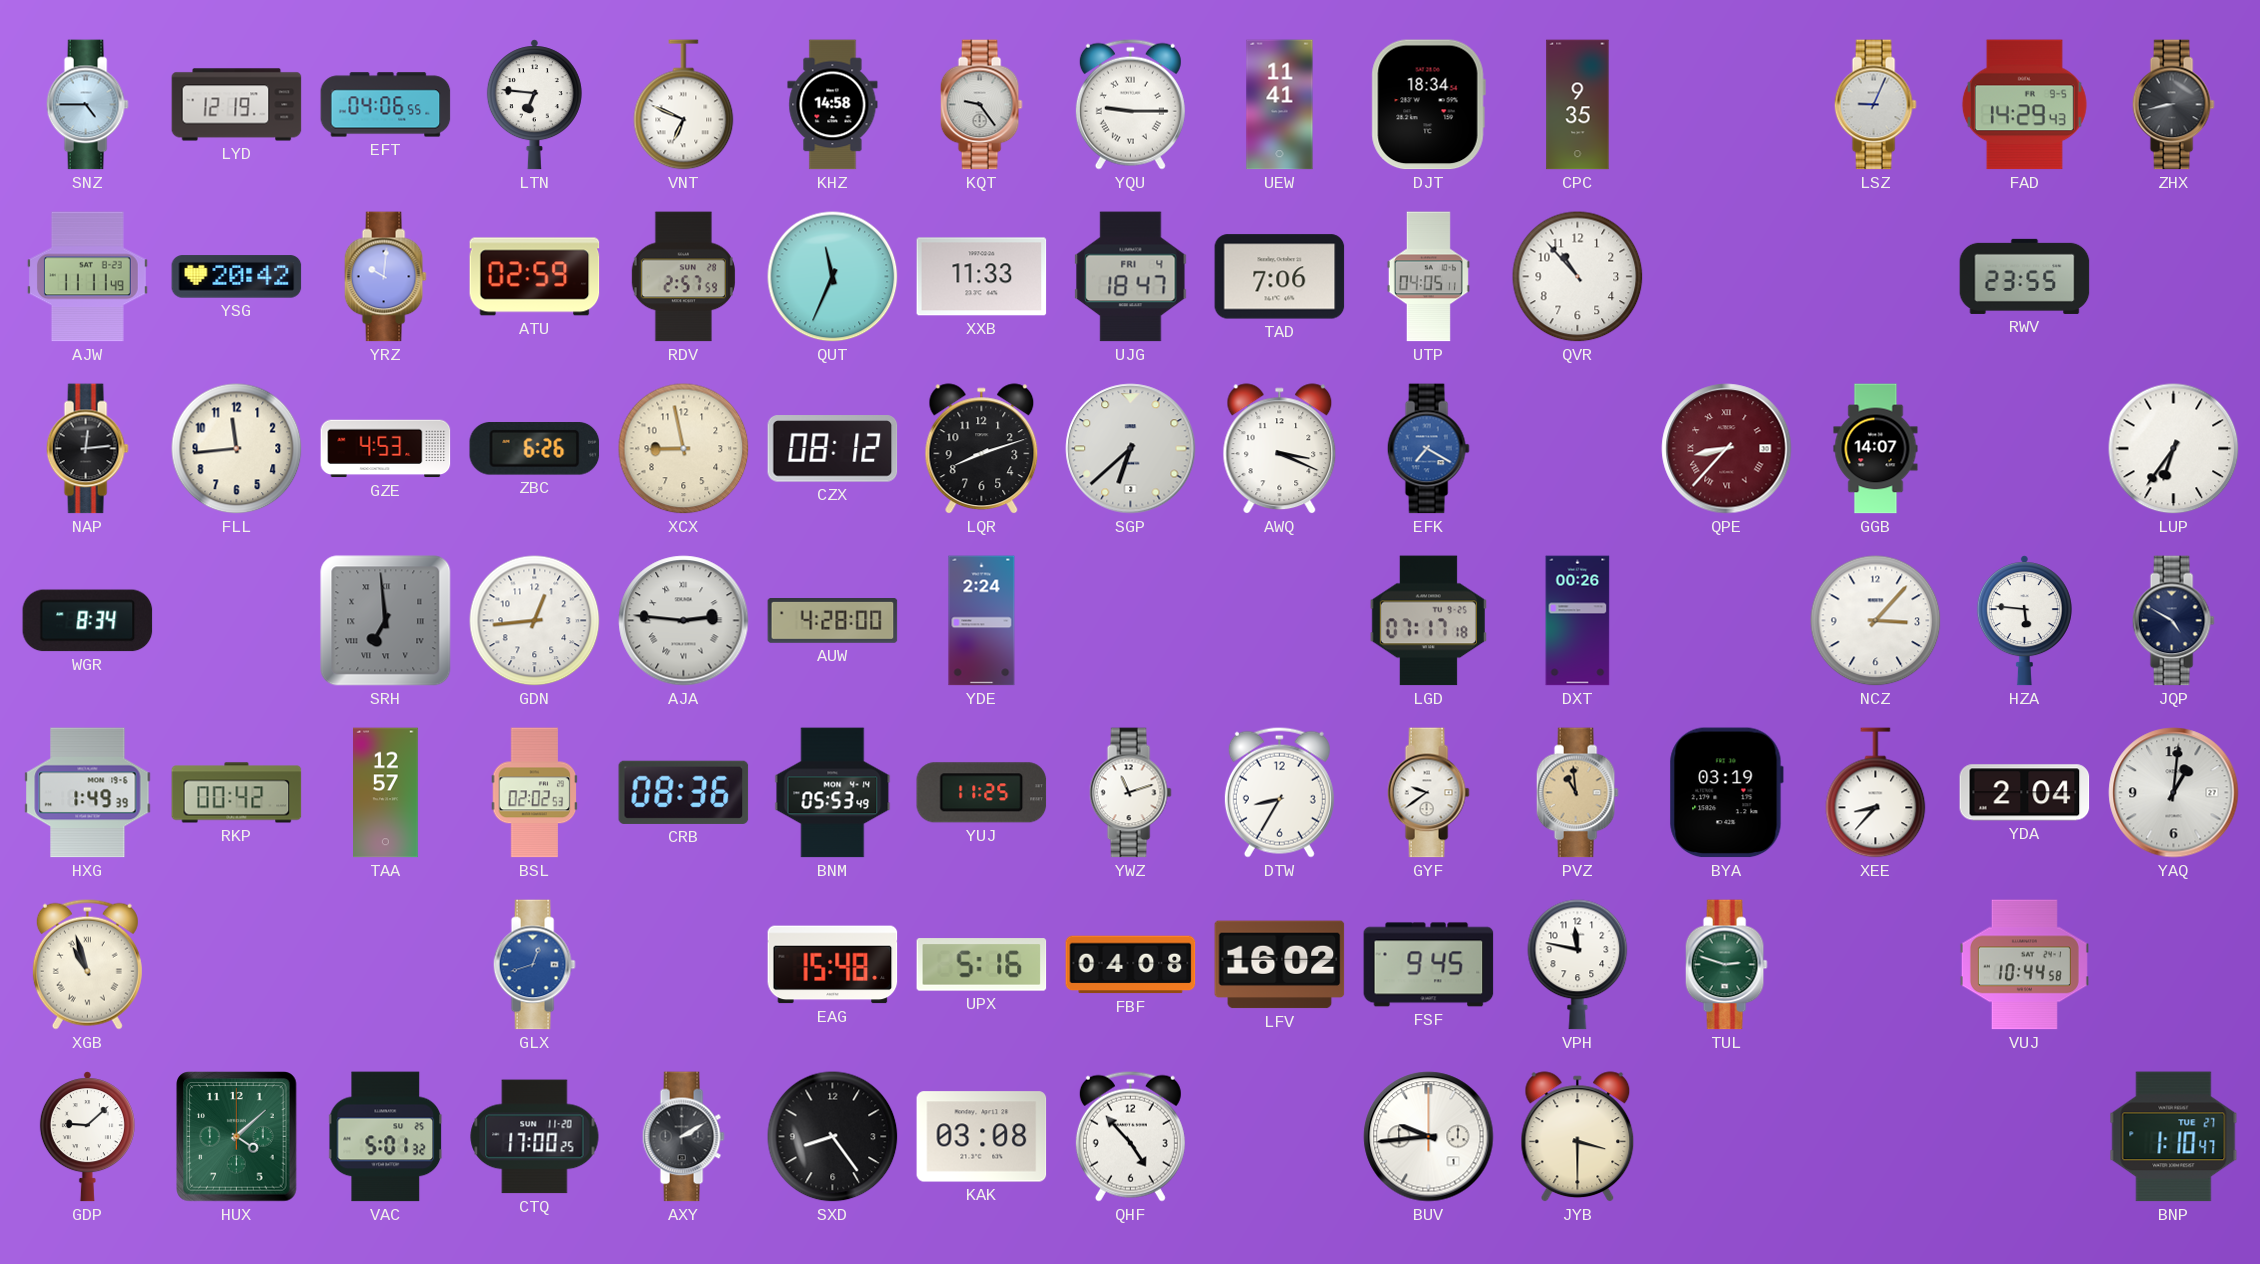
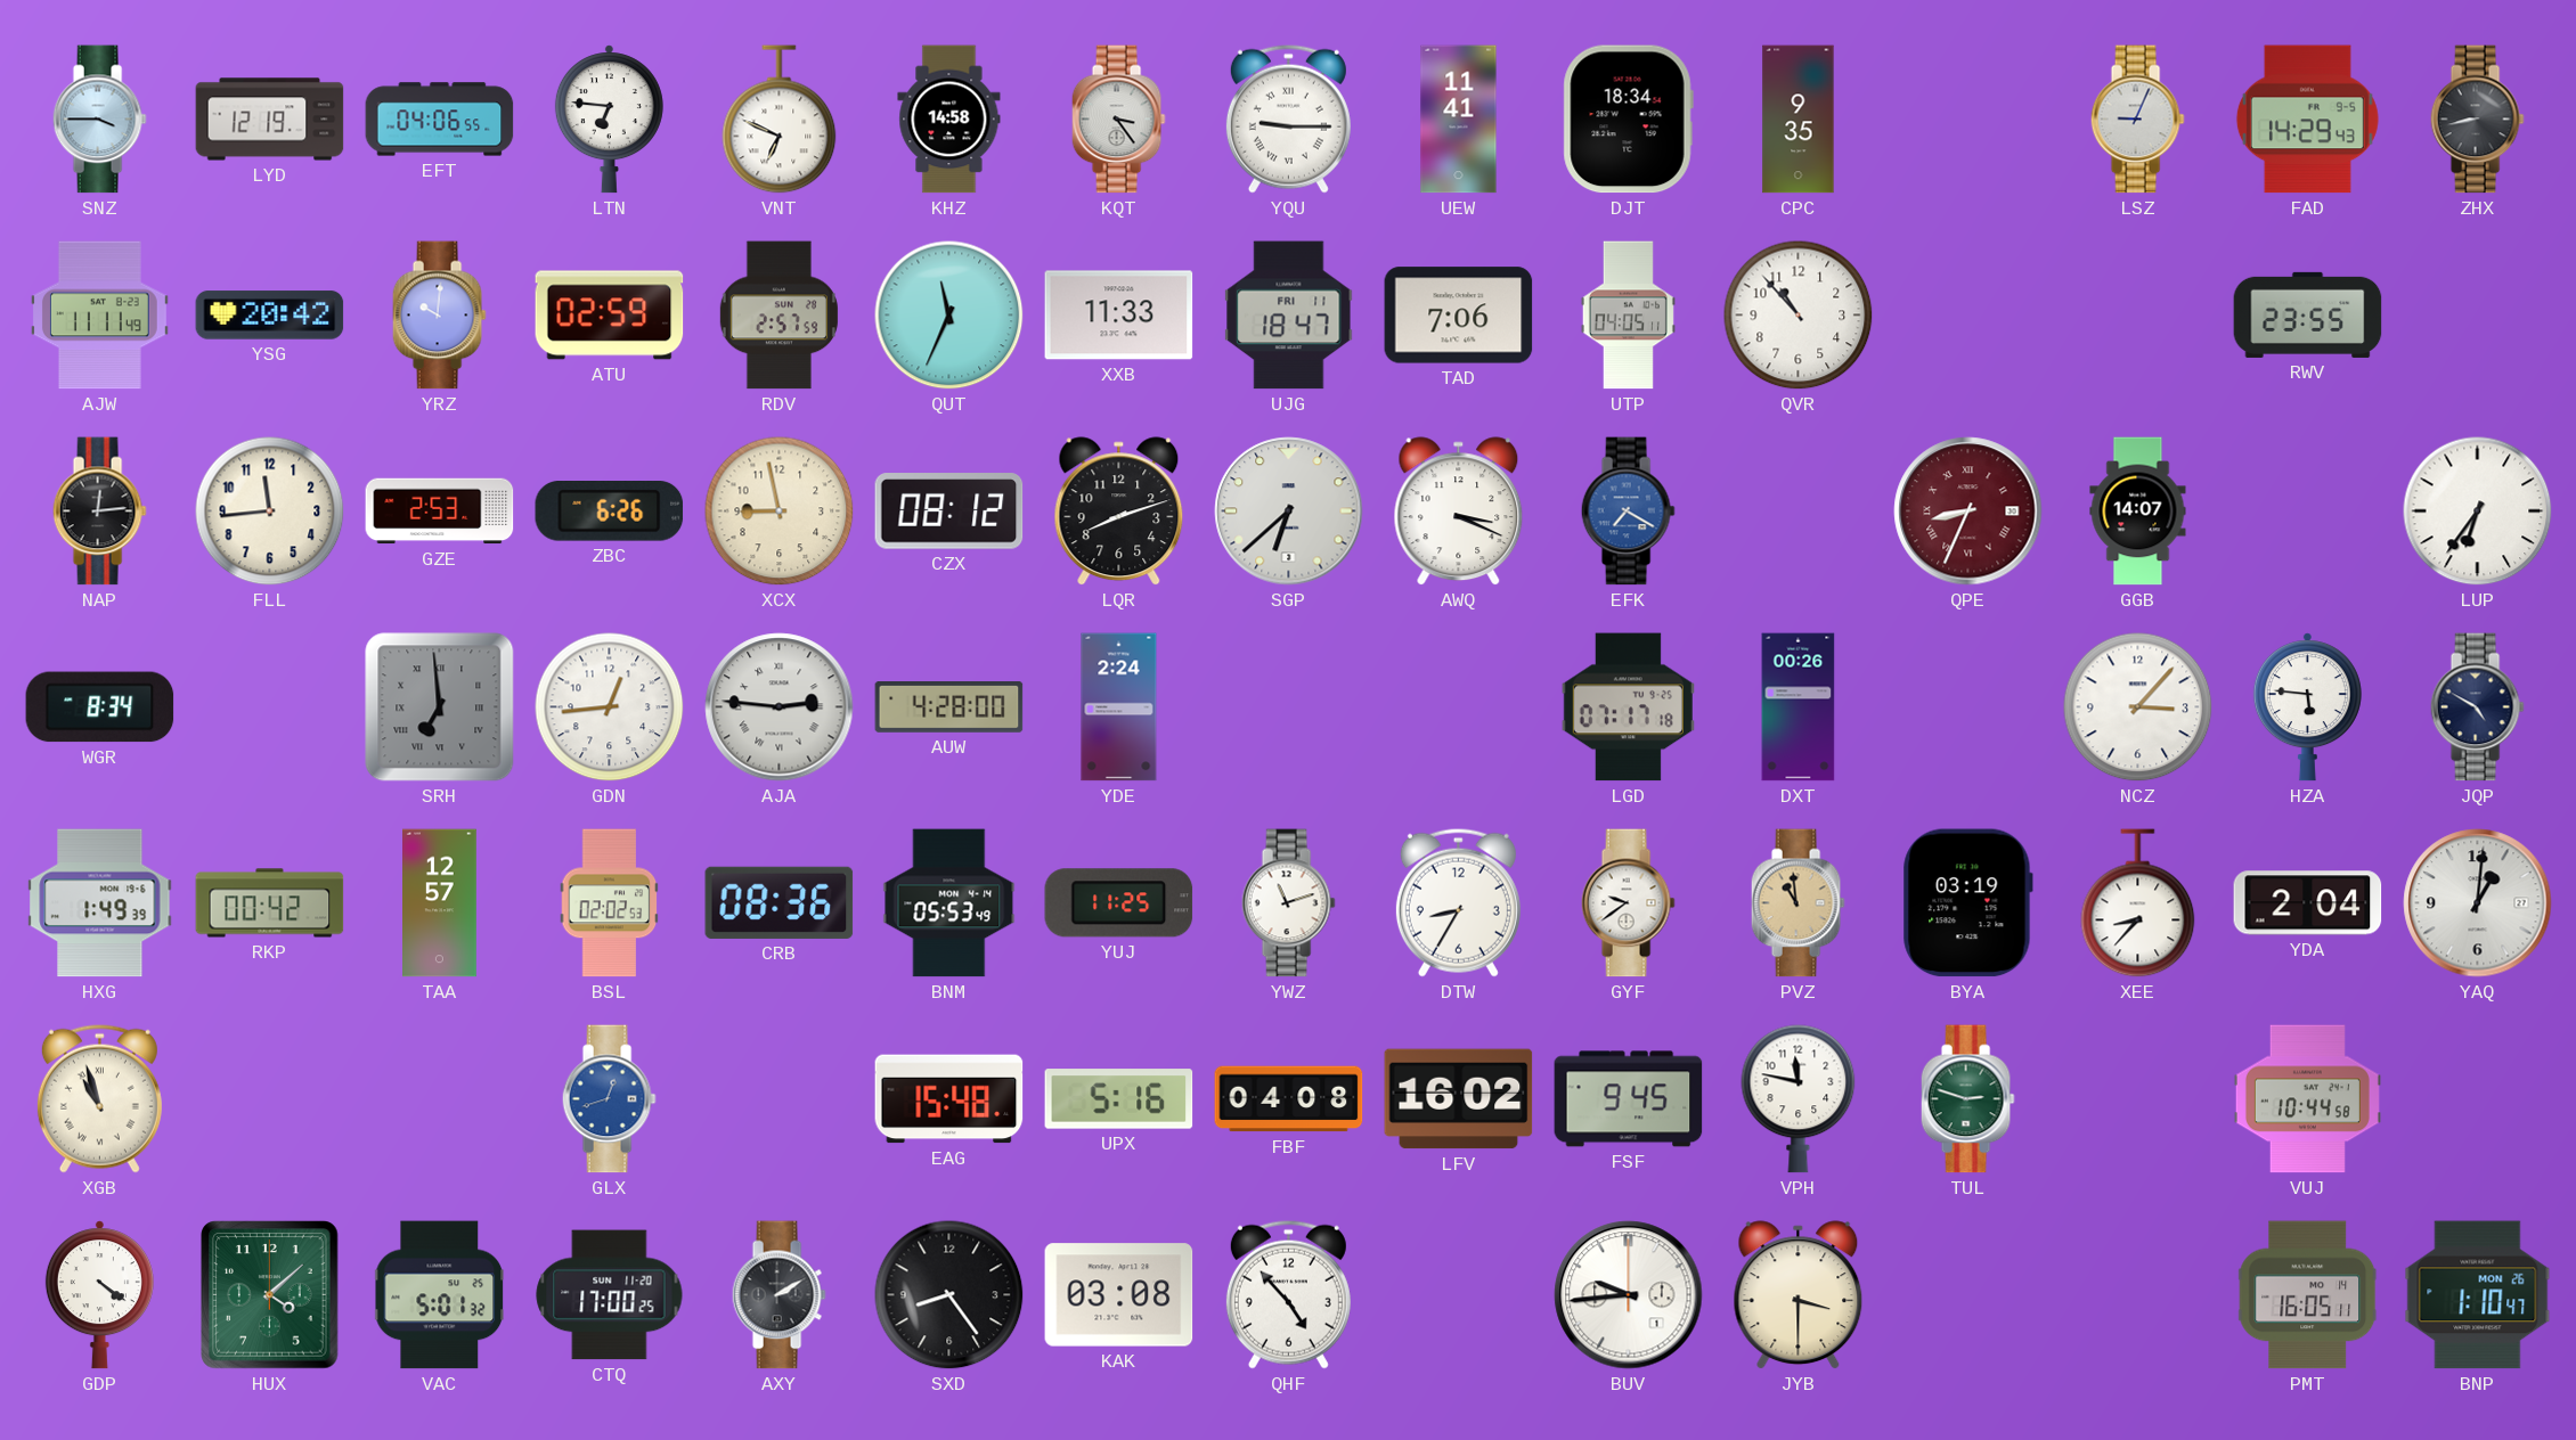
SNZ: 4:45 -> 3:45 (99, 120)
KQT: 9:24 -> 3:24 (1118, 120)
UJG date: FRI 4 -> FRI 11 (1289, 316)
GZE: 4:53 -> 2:53 (440, 512)
QPE: 8:37 -> 8:34 (1968, 512)
GDP: 9:08 -> 4:21 (99, 1295)
PMT: none -> 16:05 (2308, 1295)
BNP date: TUE 27 -> MON 26 (2478, 1295)
